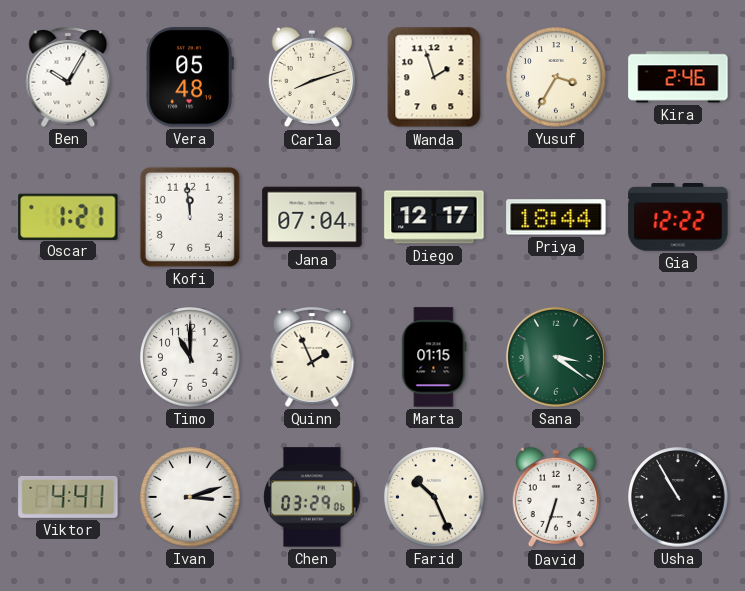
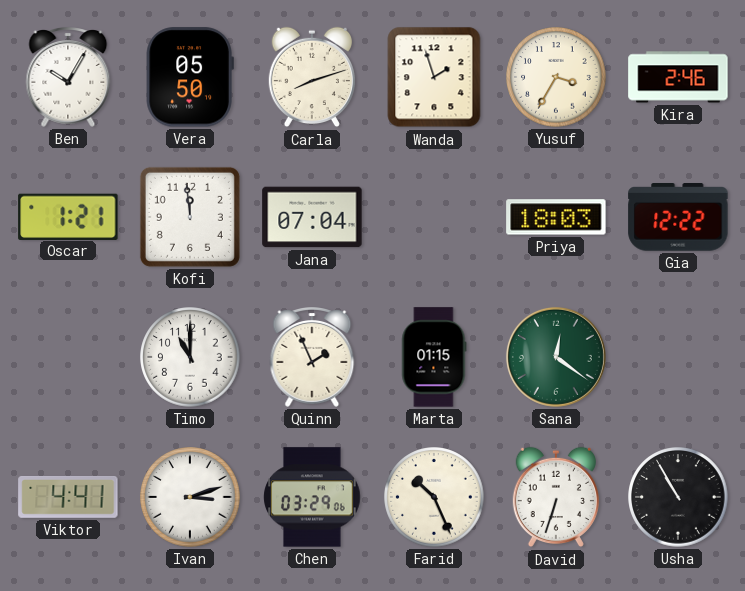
Vera: 05:48 -> 05:50 (190, 77)
Diego: 12:17 -> none (434, 217)
Priya: 18:44 -> 18:03 (556, 217)
Sana: 3:21 -> 12:21 (556, 357)
